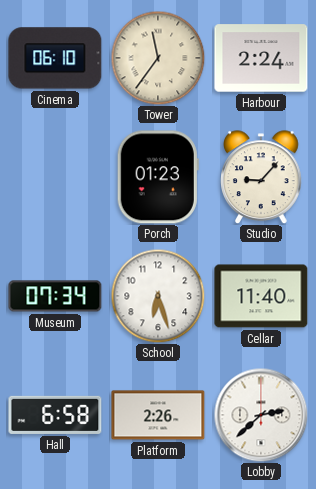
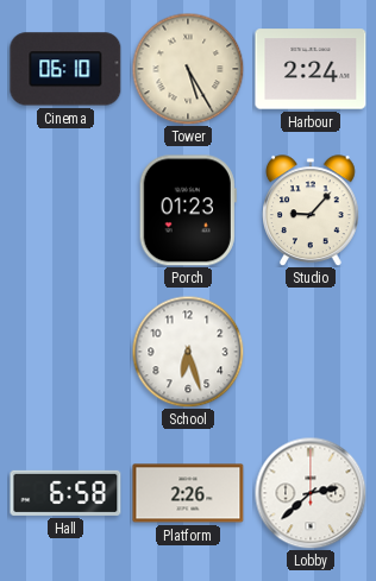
Tower: 11:36 -> 5:25 (188, 69)
Museum: 07:34 -> none (55, 296)
Cellar: 11:40 -> none (261, 296)
